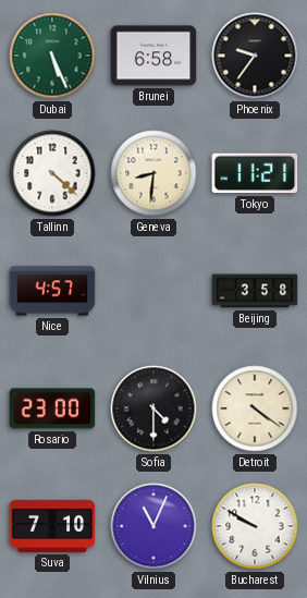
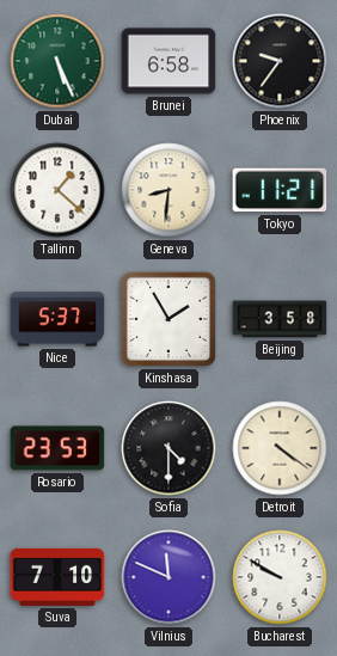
Tallinn: 4:22 -> 1:22 (57, 190)
Nice: 4:57 -> 5:37 (57, 319)
Kinshasa: none -> 1:55 (168, 319)
Rosario: 23:00 -> 23:53 (57, 448)
Vilnius: 11:04 -> 11:49 (168, 577)
